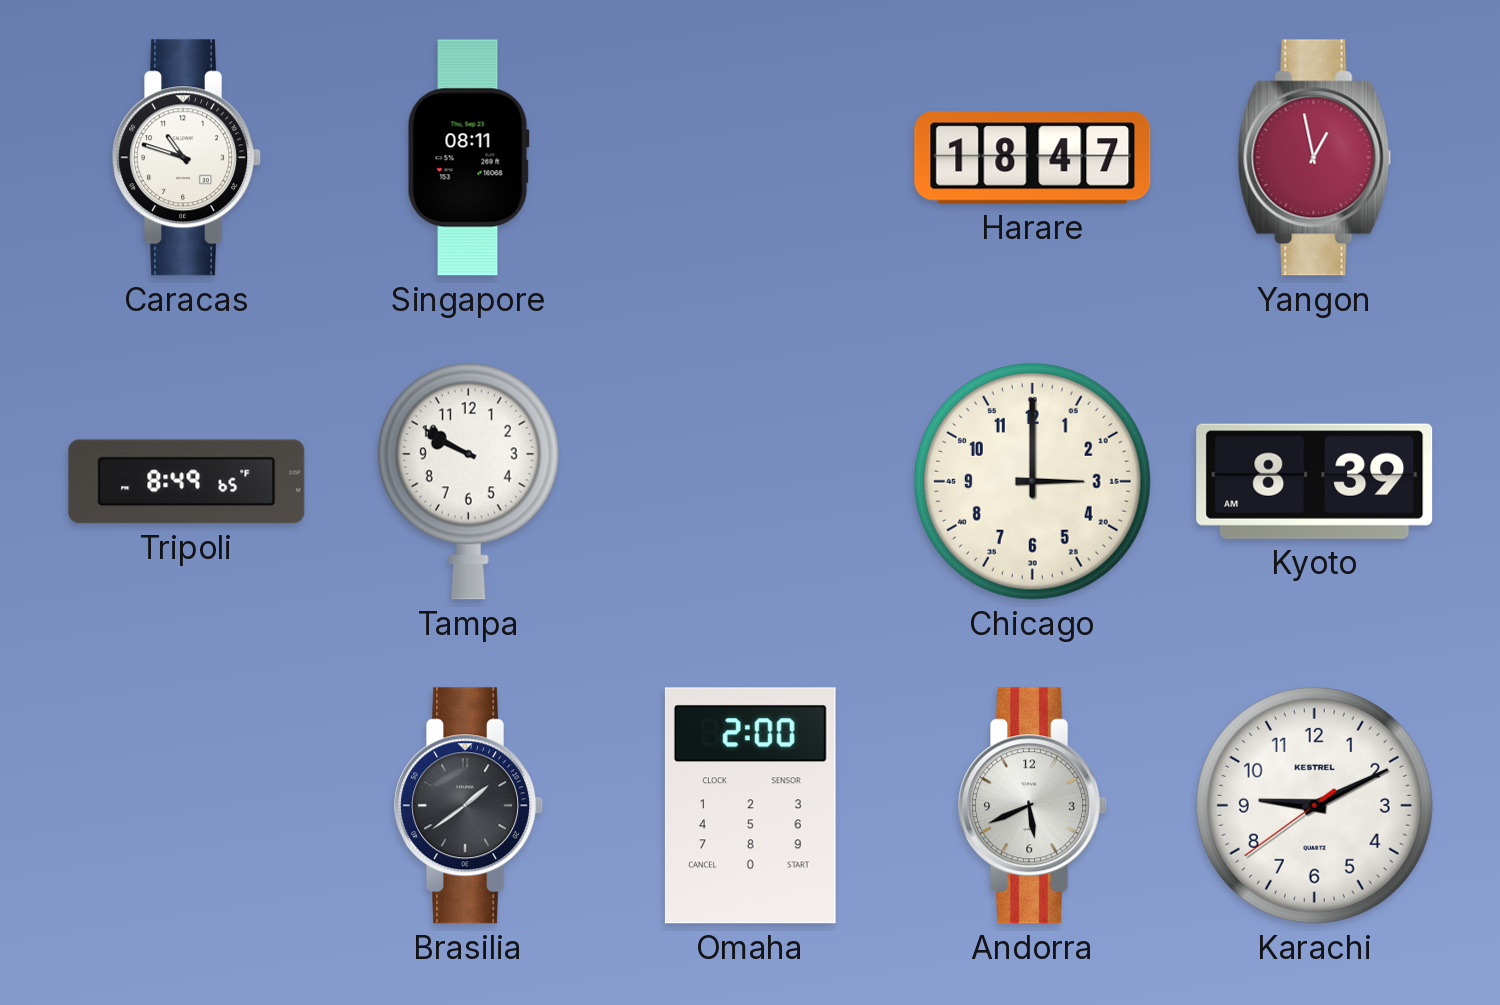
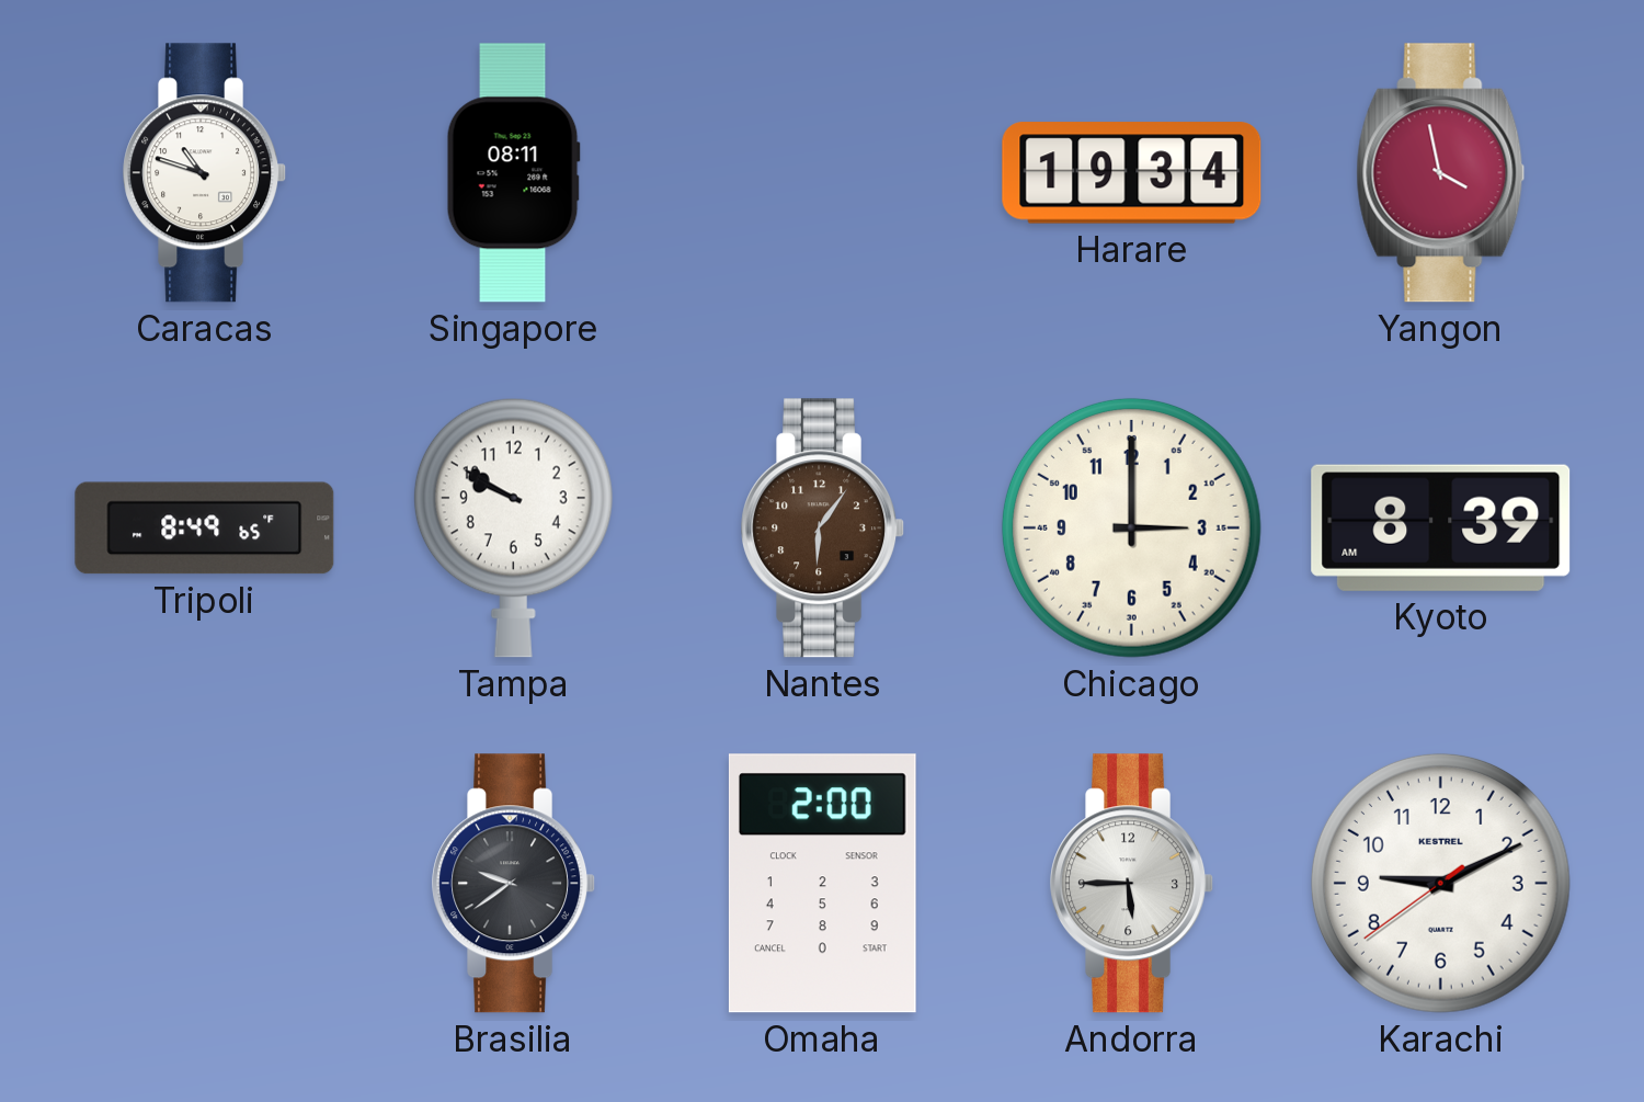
Harare: 18:47 -> 19:34 (1132, 173)
Yangon: 12:58 -> 3:58 (1441, 173)
Nantes: none -> 6:06 (823, 529)
Brasilia: 1:39 -> 9:39 (514, 884)
Andorra: 5:41 -> 5:45 (1132, 884)
